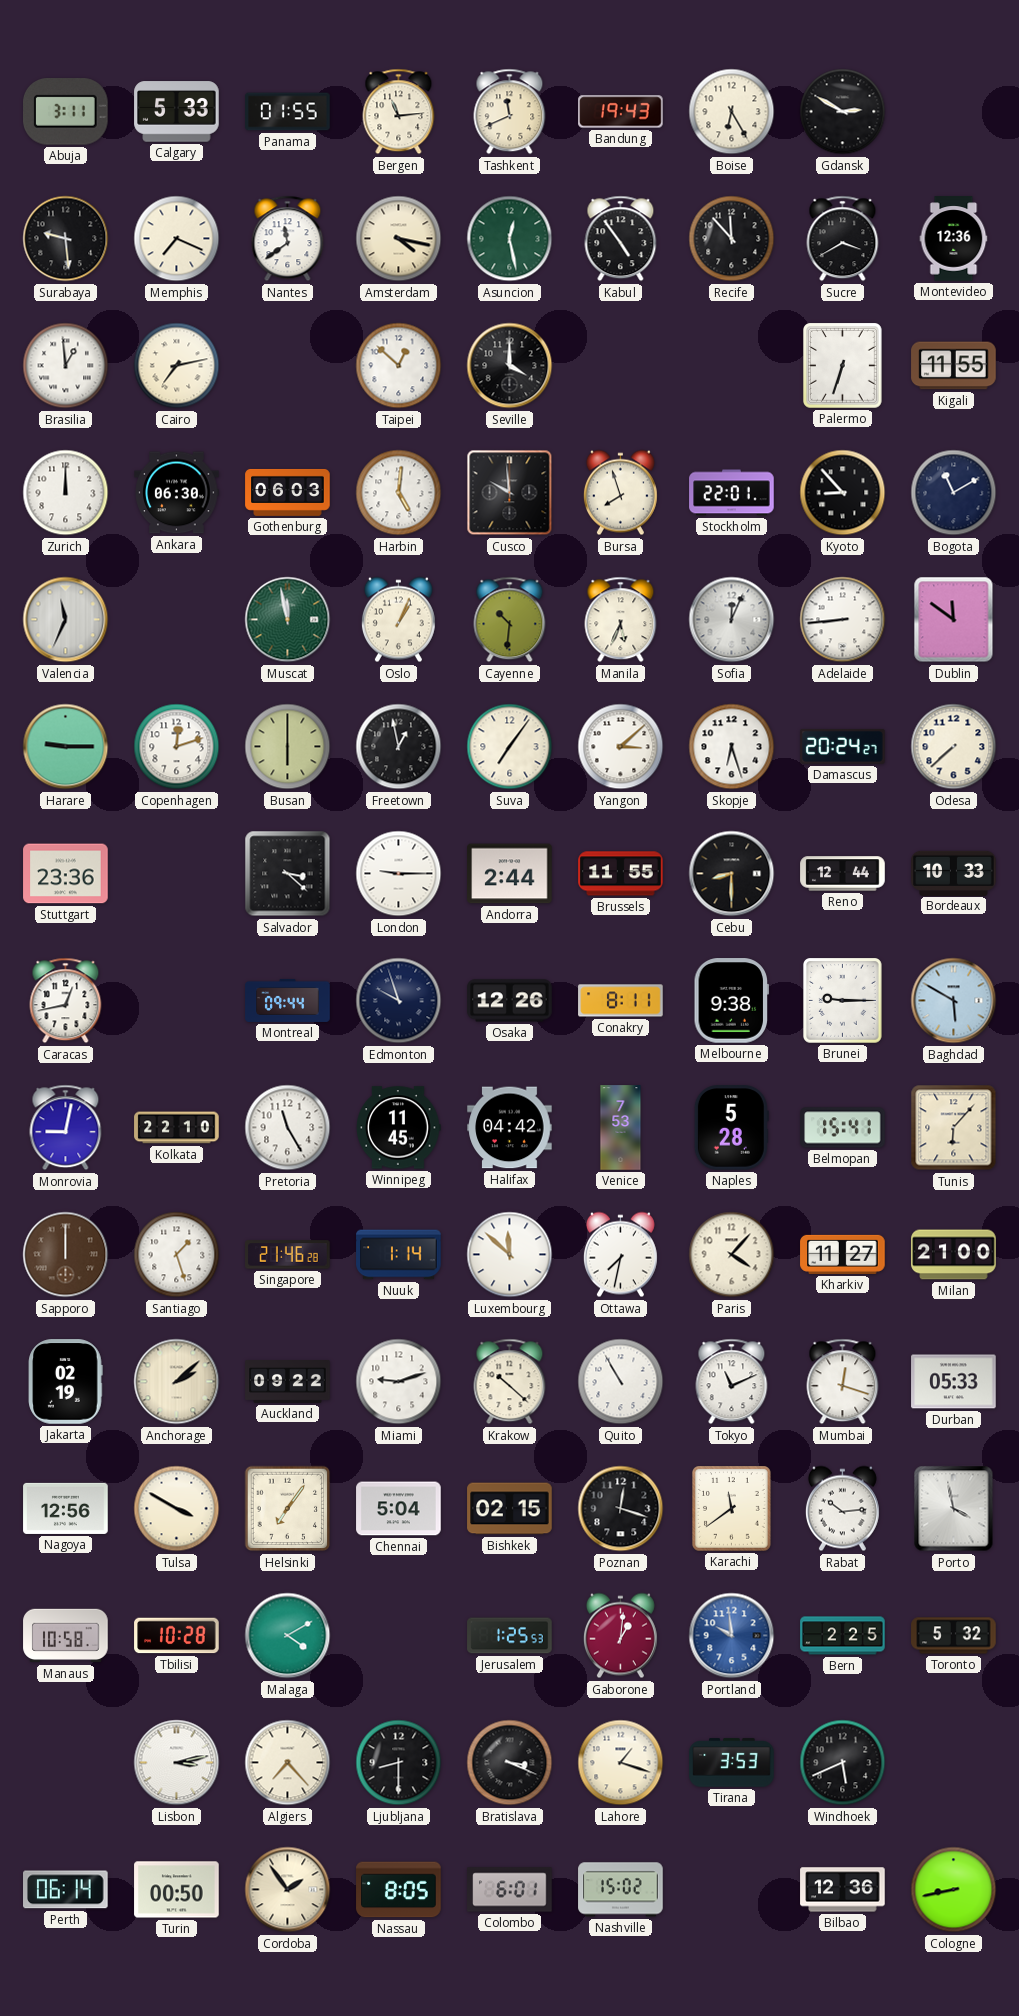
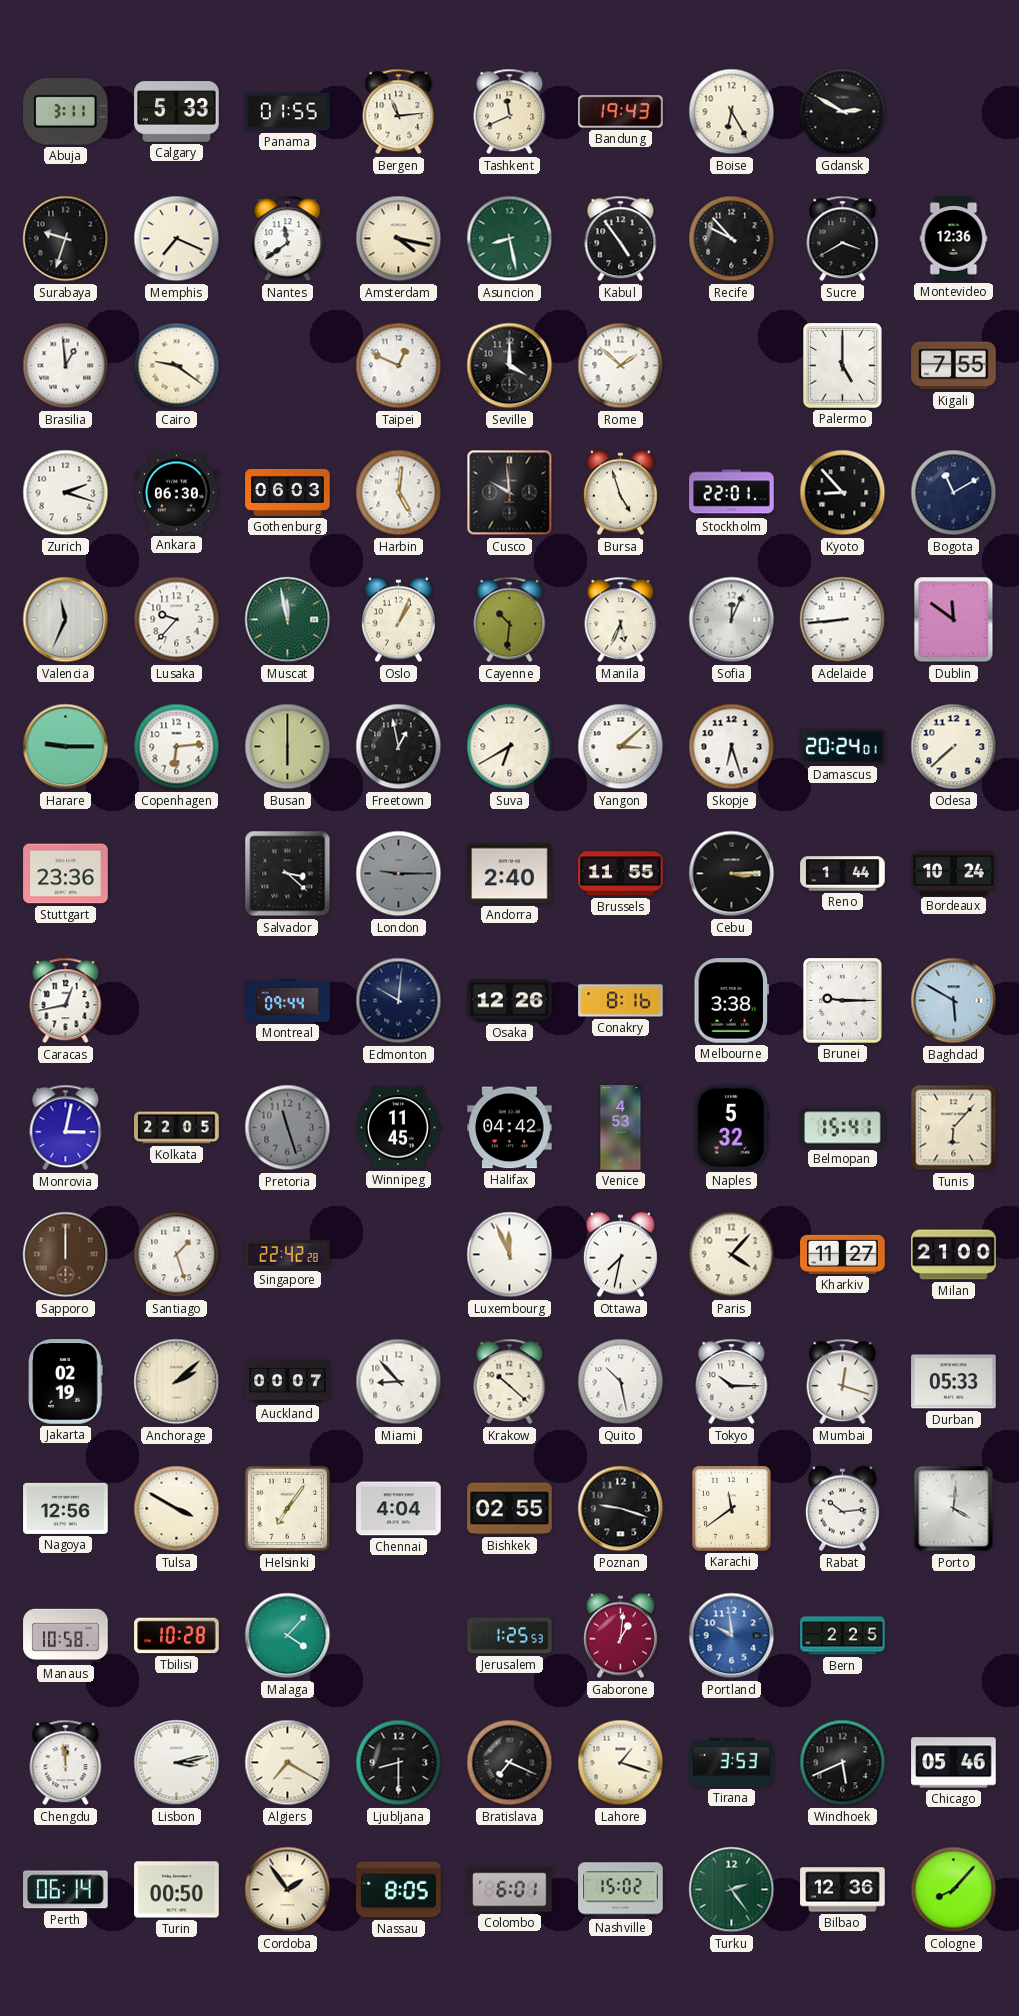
Surabaya: 9:29 -> 9:33 (66, 239)
Asuncion: 12:28 -> 8:28 (510, 239)
Recife: 11:53 -> 9:53 (732, 239)
Cairo: 7:13 -> 9:21 (177, 366)
Taipei: 12:52 -> 12:49 (399, 366)
Rome: none -> 1:52 (621, 366)
Palermo: 6:33 -> 5:00 (843, 366)
Kigali: 11:55 -> 7:55 (954, 366)
Zurich: 12:00 -> 2:18 (66, 493)
Bursa: 7:57 -> 4:57 (620, 493)
Lusaka: none -> 9:37 (177, 620)
Copenhagen: 12:12 -> 6:14 (177, 747)
Suva: 7:06 -> 6:40 (510, 747)
Damascus: 20:24:27 -> 20:24:01 (843, 746)
London dial: white -> grey (399, 874)
Andorra: 2:44 -> 2:40 (510, 874)
Cebu: 8:30 -> 3:15 (732, 874)
Reno: 12:44 -> 1:44 (843, 874)
Bordeaux: 10:33 -> 10:24 (954, 873)
Edmonton: 9:57 -> 10:01 (399, 1001)
Conakry: 8:11 -> 8:16 (621, 1001)
Melbourne: 9:38 -> 3:38 (732, 1001)
Monrovia: 9:02 -> 3:02 (66, 1128)
Kolkata: 22:10 -> 22:05 (177, 1128)
Pretoria: 11:25 -> 11:27 (288, 1128)
Pretoria dial: white -> grey (288, 1128)
Venice: 7:53 -> 4:53 (621, 1128)
Naples: 5:28 -> 5:32 (731, 1128)
Singapore: 21:46 -> 22:42 (288, 1255)
Nuuk: 1:14 -> none (399, 1255)
Luxembourg: 11:52 -> 11:56 (510, 1255)
Auckland: 09:22 -> 00:07 (288, 1382)
Miami: 9:12 -> 8:53 (399, 1382)
Quito: 10:55 -> 10:28 (621, 1382)
Tokyo: 11:11 -> 10:15 (732, 1382)
Chennai: 5:04 -> 4:04 (399, 1509)
Bishkek: 02:15 -> 02:55 (510, 1509)
Poznan: 12:18 -> 9:18 (621, 1509)
Porto: 3:58 -> 4:01 (954, 1509)
Malaga: 4:10 -> 4:07 (288, 1636)
Toronto: 5:32 -> none (954, 1636)
Chengdu: none -> 11:59 (66, 1763)
Algiers: 7:23 -> 7:20 (288, 1763)
Bratislava: 3:19 -> 7:19 (510, 1763)
Chicago: none -> 05:46 (954, 1763)
Turku: none -> 2:24 (732, 1890)
Cologne: 8:43 -> 8:07 (954, 1890)
